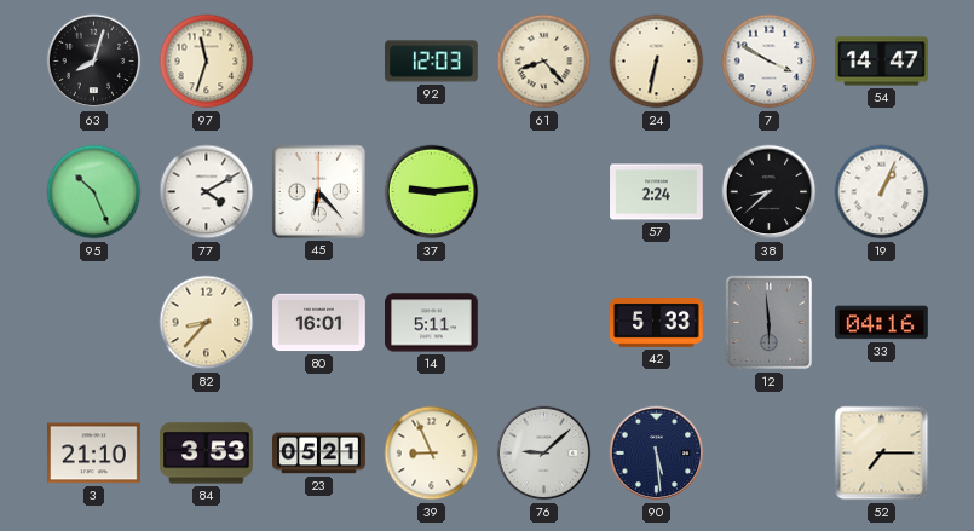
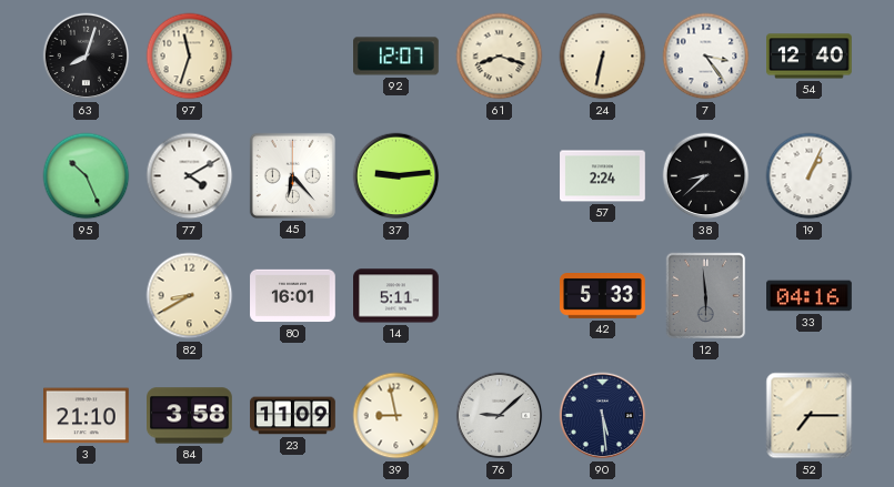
92: 12:03 -> 12:07 (396, 57)
61: 8:23 -> 8:18 (500, 57)
7: 3:50 -> 3:24 (706, 57)
54: 14:47 -> 12:40 (810, 57)
82: 8:37 -> 8:40 (190, 296)
84: 3:53 -> 3:58 (190, 416)
23: 05:21 -> 11:09 (293, 416)
39: 8:56 -> 8:58 (396, 416)
